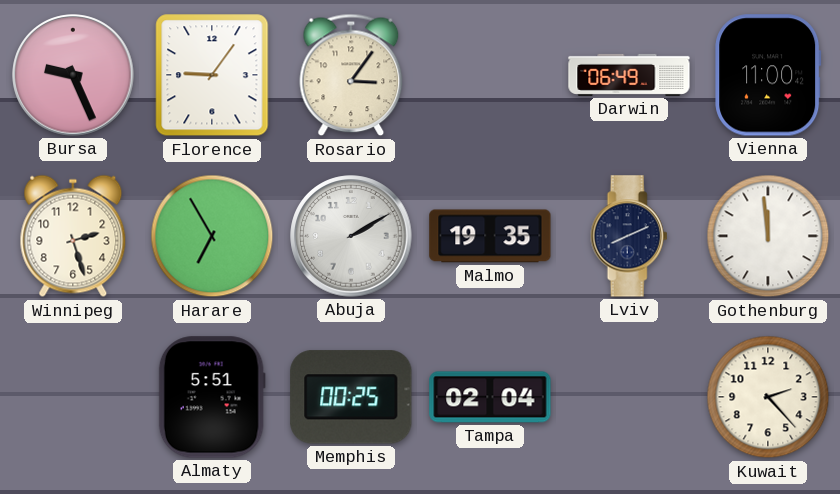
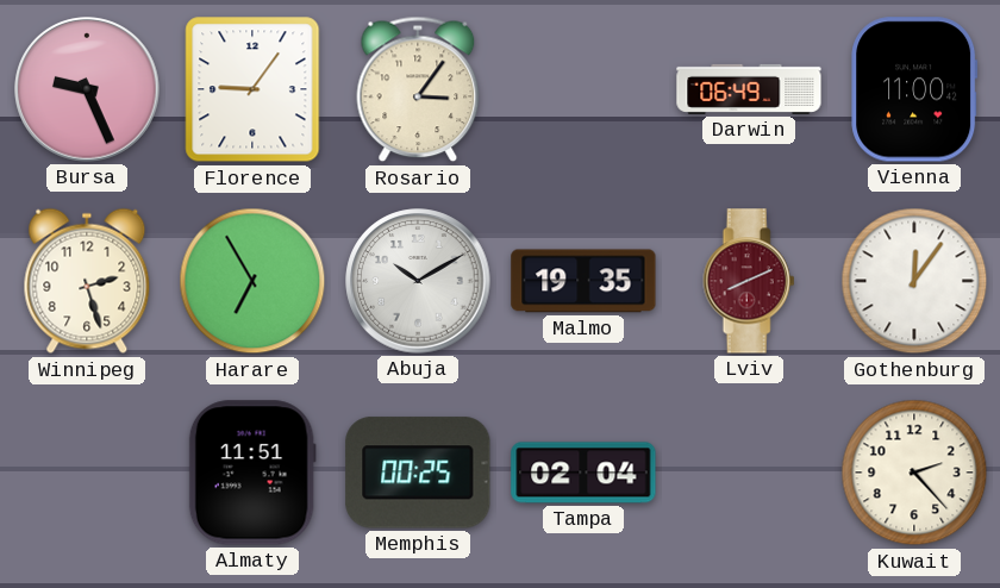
Abuja: 2:10 -> 10:10 (418, 281)
Lviv dial: navy -> burgundy (749, 281)
Gothenburg: 11:59 -> 12:06 (914, 281)
Almaty: 5:51 -> 11:51 (252, 473)
